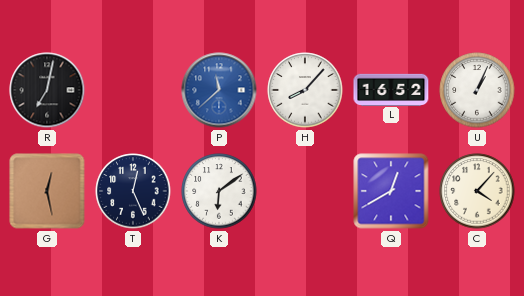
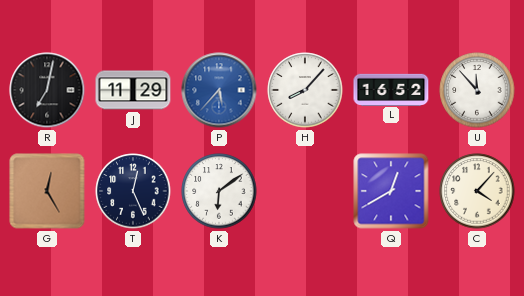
J: none -> 11:29 (133, 90)
P: 11:38 -> 5:37 (219, 90)
U: 1:04 -> 11:53 (477, 90)
G: 12:28 -> 12:25 (47, 191)
